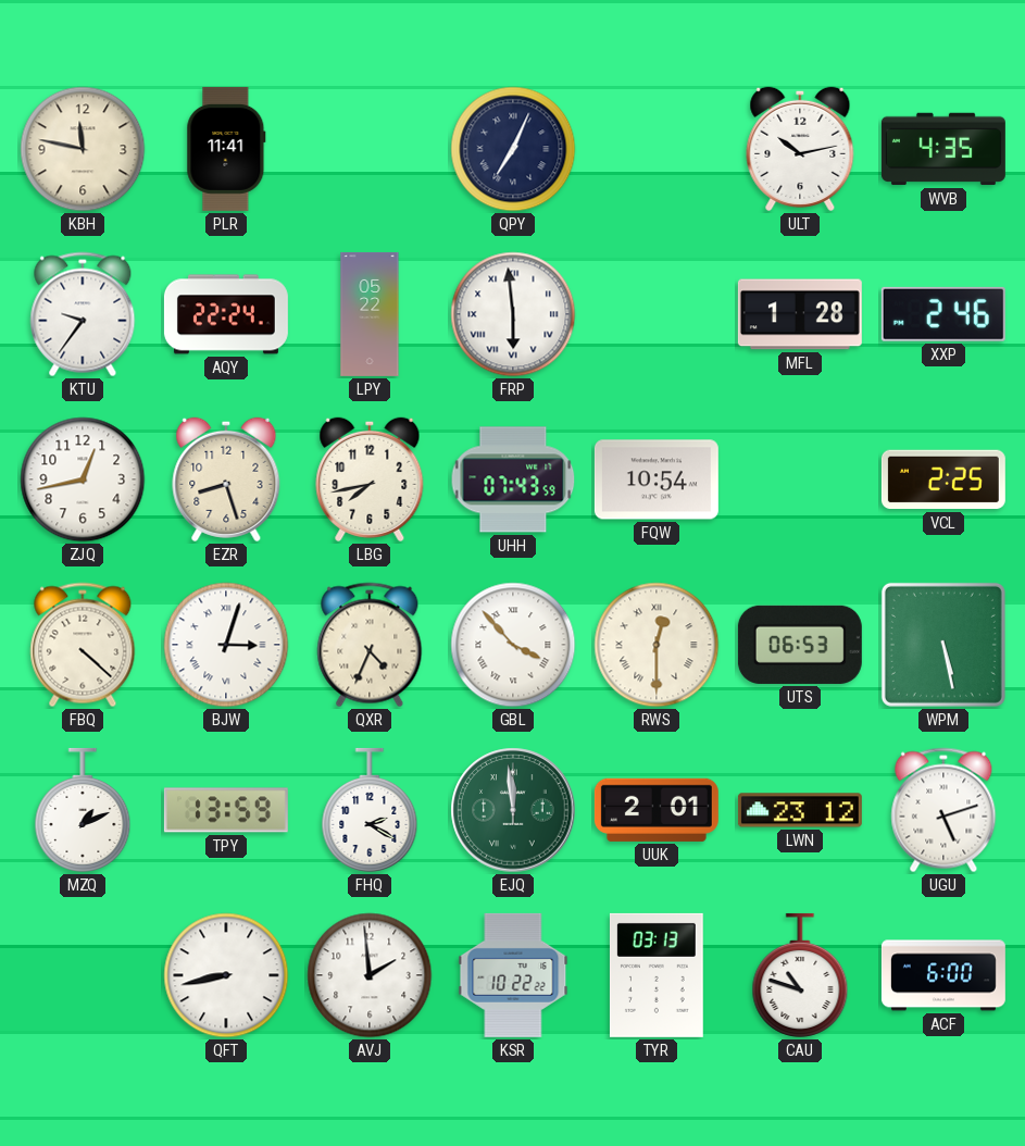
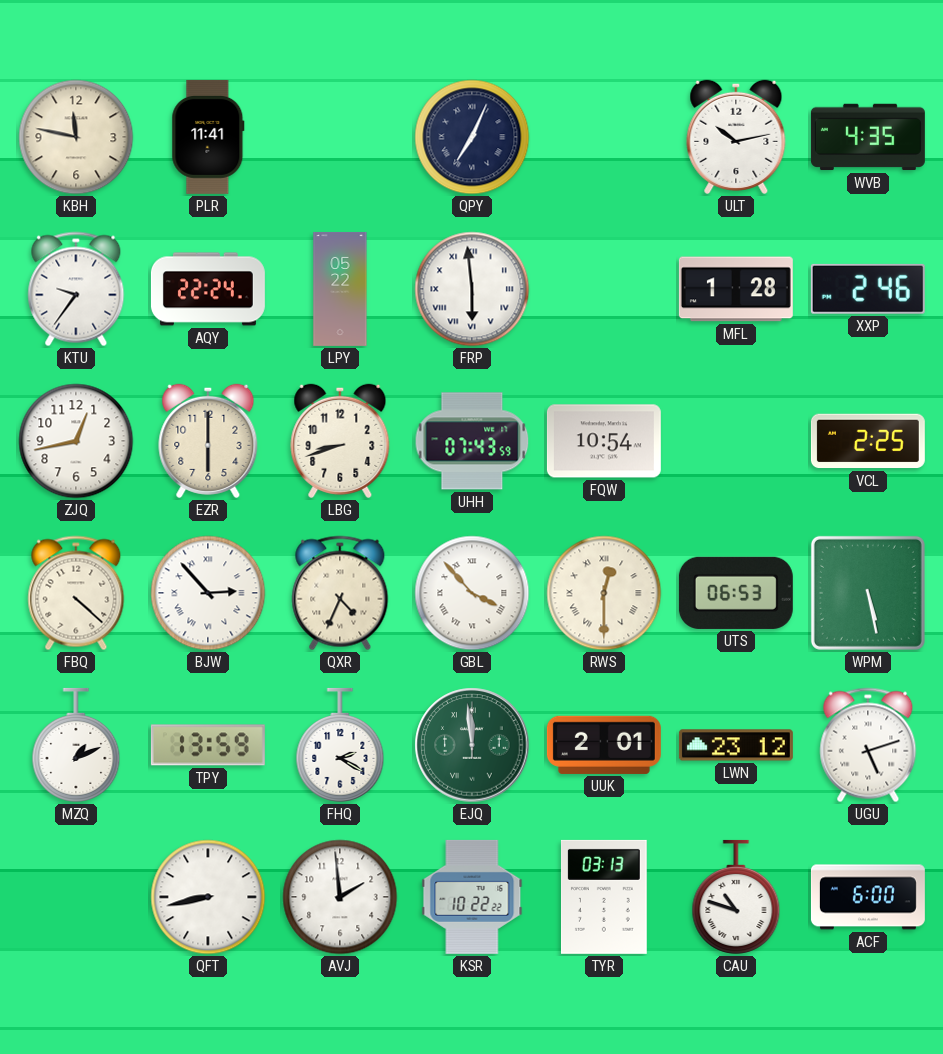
EZR: 8:27 -> 6:00 (208, 441)
LBG: 7:43 -> 8:42 (340, 441)
BJW: 3:03 -> 2:53 (208, 593)
